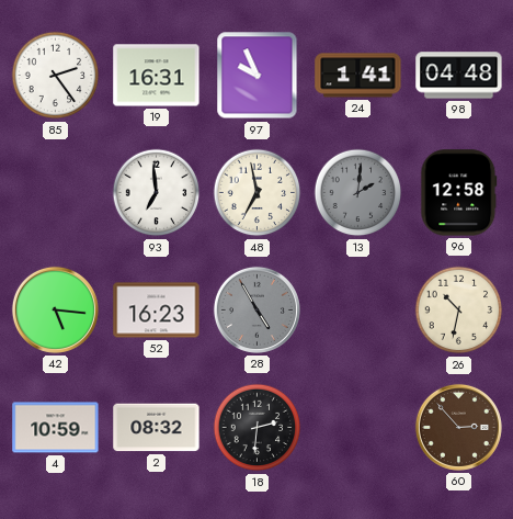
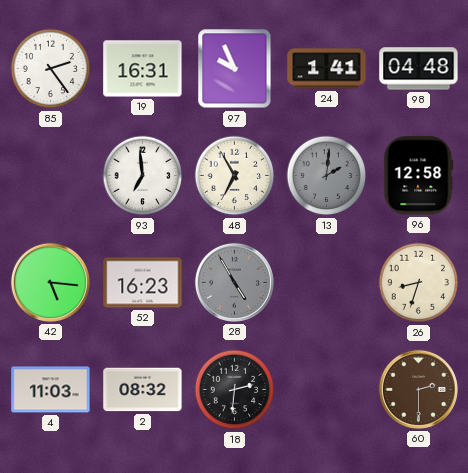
48: 6:58 -> 6:55 (235, 176)
26: 10:32 -> 8:33 (419, 283)
4: 10:59 -> 11:03 (51, 390)
60: 2:53 -> 2:30 (418, 389)
